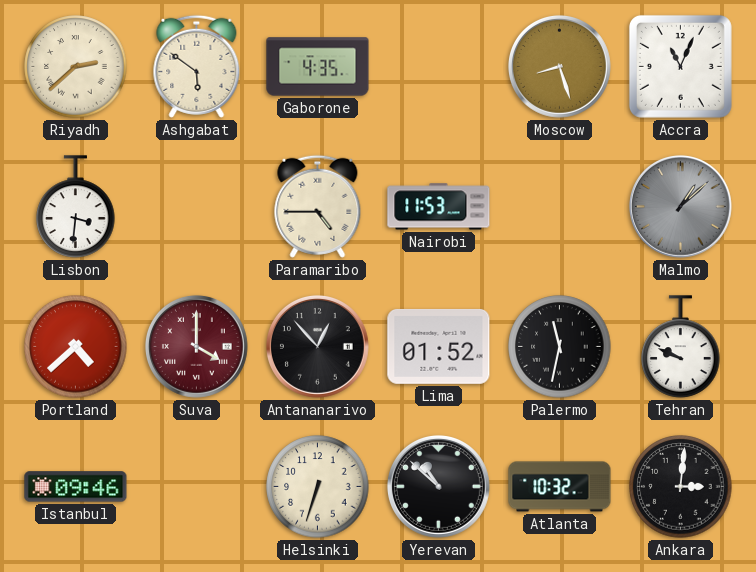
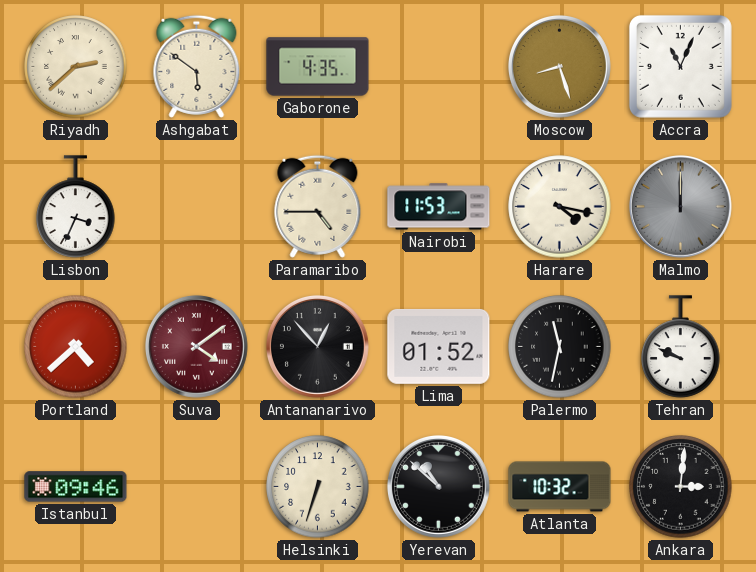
Lisbon: 3:31 -> 3:34 (76, 207)
Harare: none -> 4:17 (560, 207)
Malmo: 1:08 -> 12:00 (680, 206)
Suva: 4:00 -> 4:09 (196, 346)
